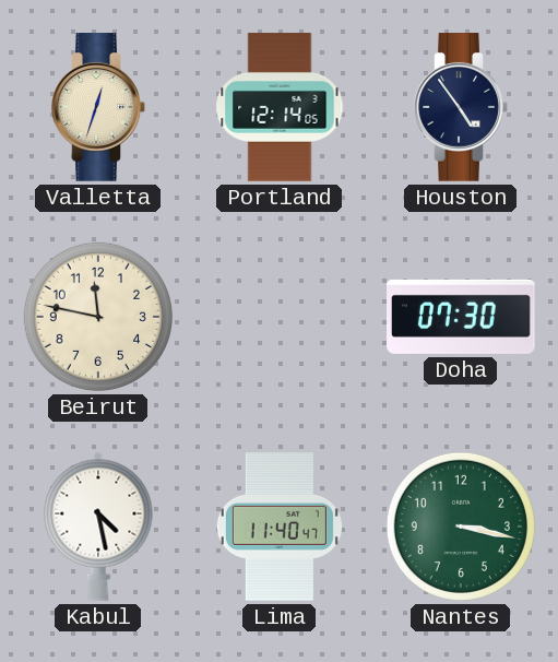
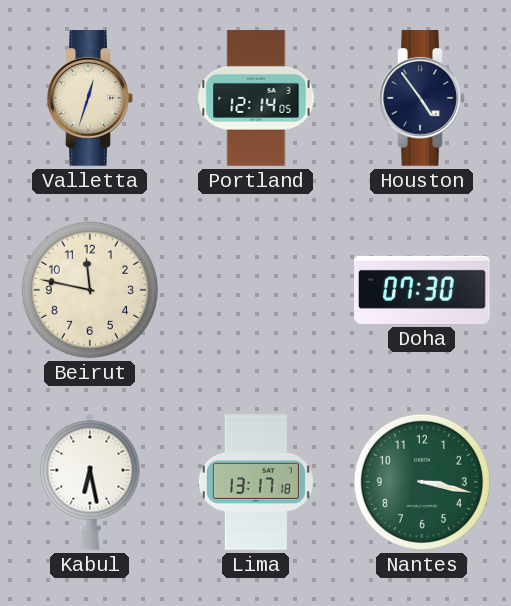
Kabul: 4:28 -> 6:28 (90, 482)
Lima: 11:40 -> 13:17 (256, 482)
